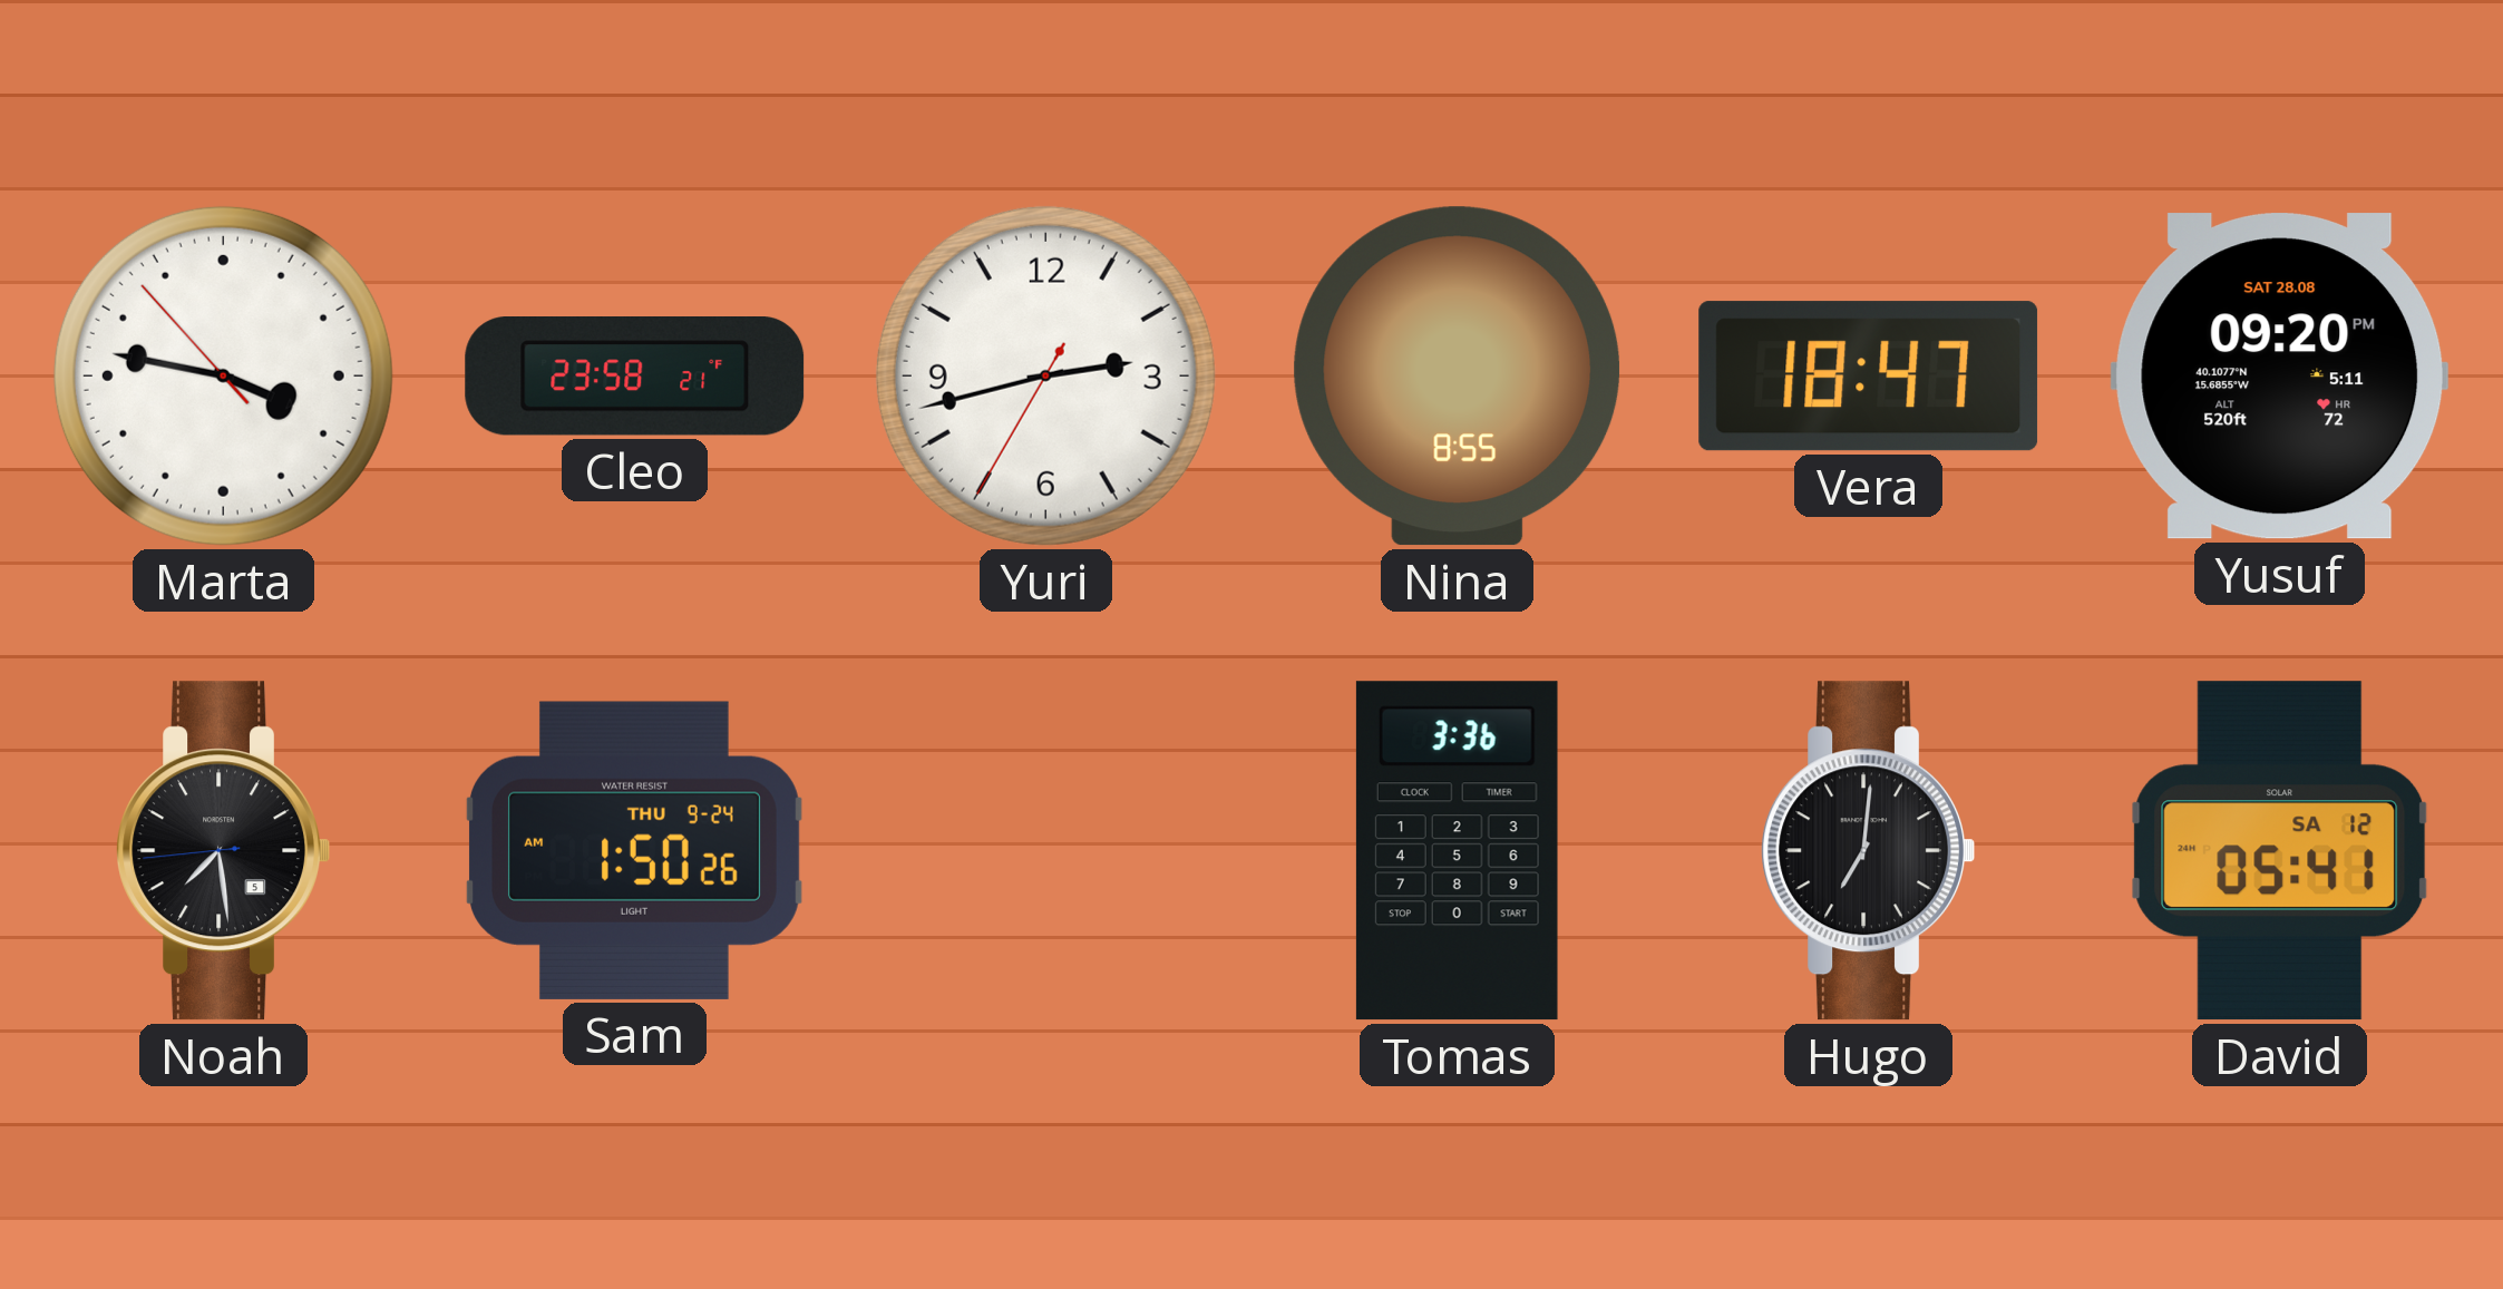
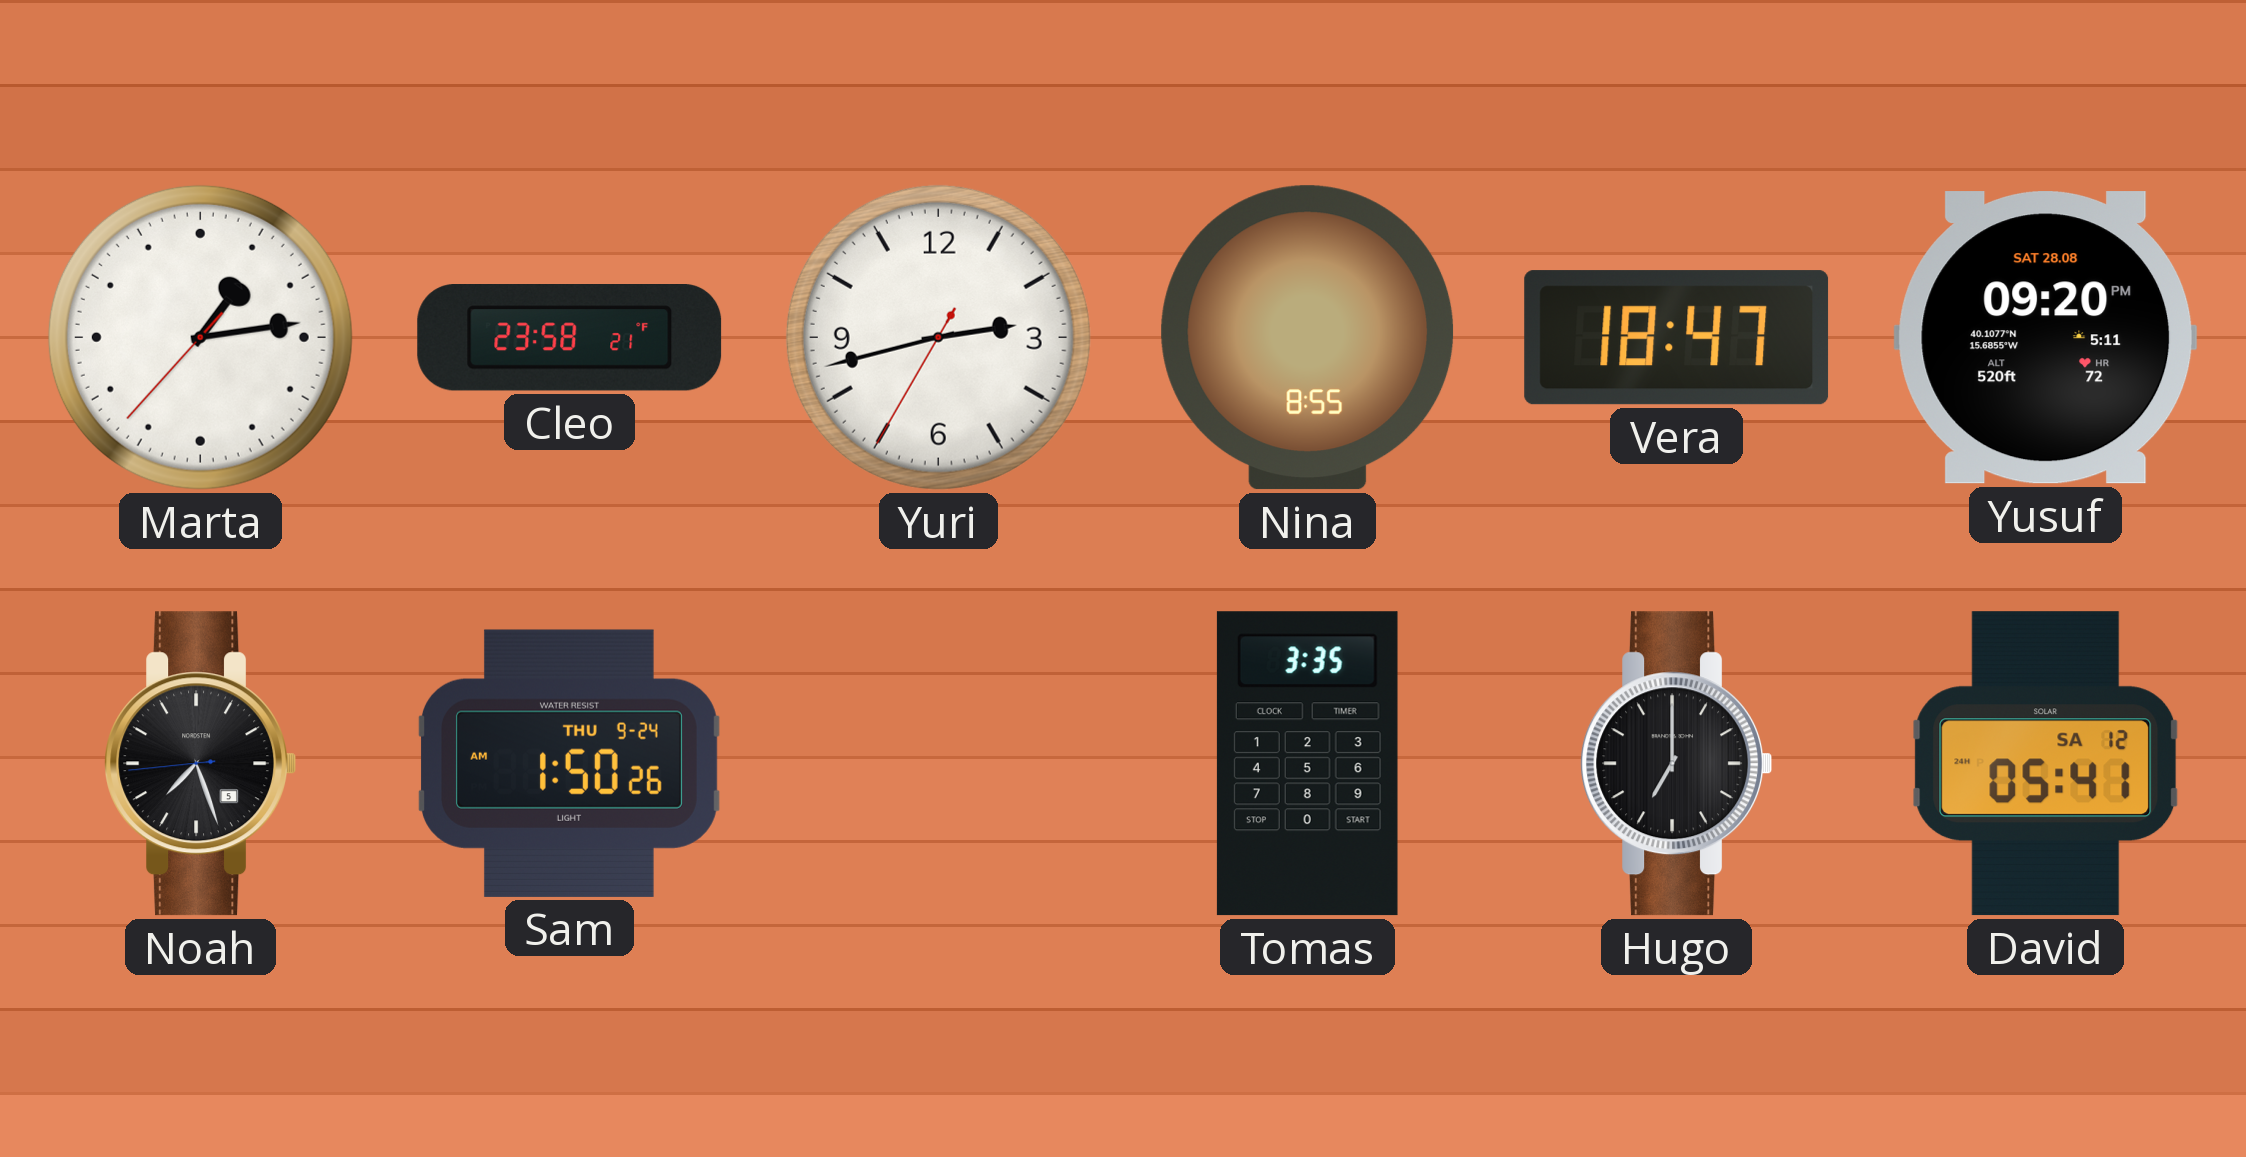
Marta: 3:46 -> 1:13 (200, 337)
Noah: 7:28 -> 7:26 (200, 764)
Tomas: 3:36 -> 3:35 (1307, 764)
Hugo: 7:01 -> 7:00 (1676, 764)
